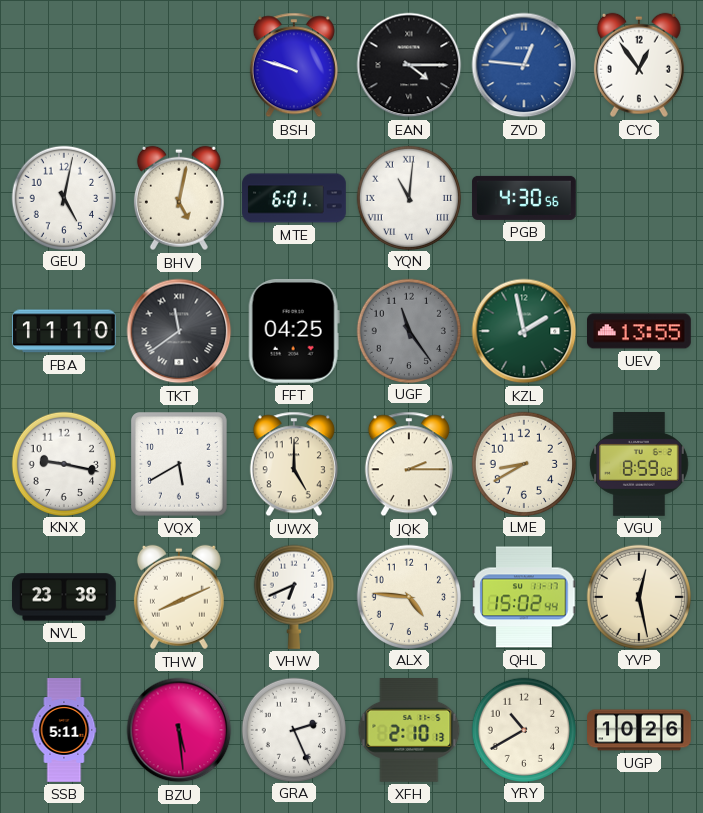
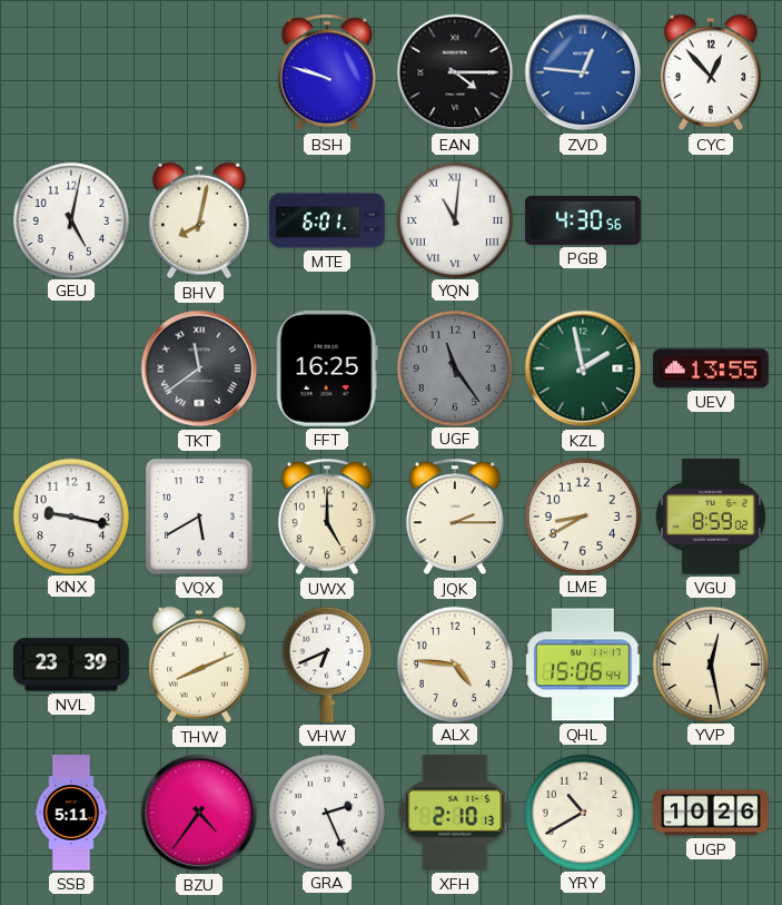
CYC: 12:54 -> 12:53 (711, 72)
BHV: 5:02 -> 8:02 (199, 220)
FBA: 11:10 -> none (65, 331)
FFT: 04:25 -> 16:25 (327, 368)
NVL: 23:38 -> 23:39 (71, 665)
QHL: 15:02 -> 15:06 (583, 665)
BZU: 5:29 -> 4:36 (199, 813)
